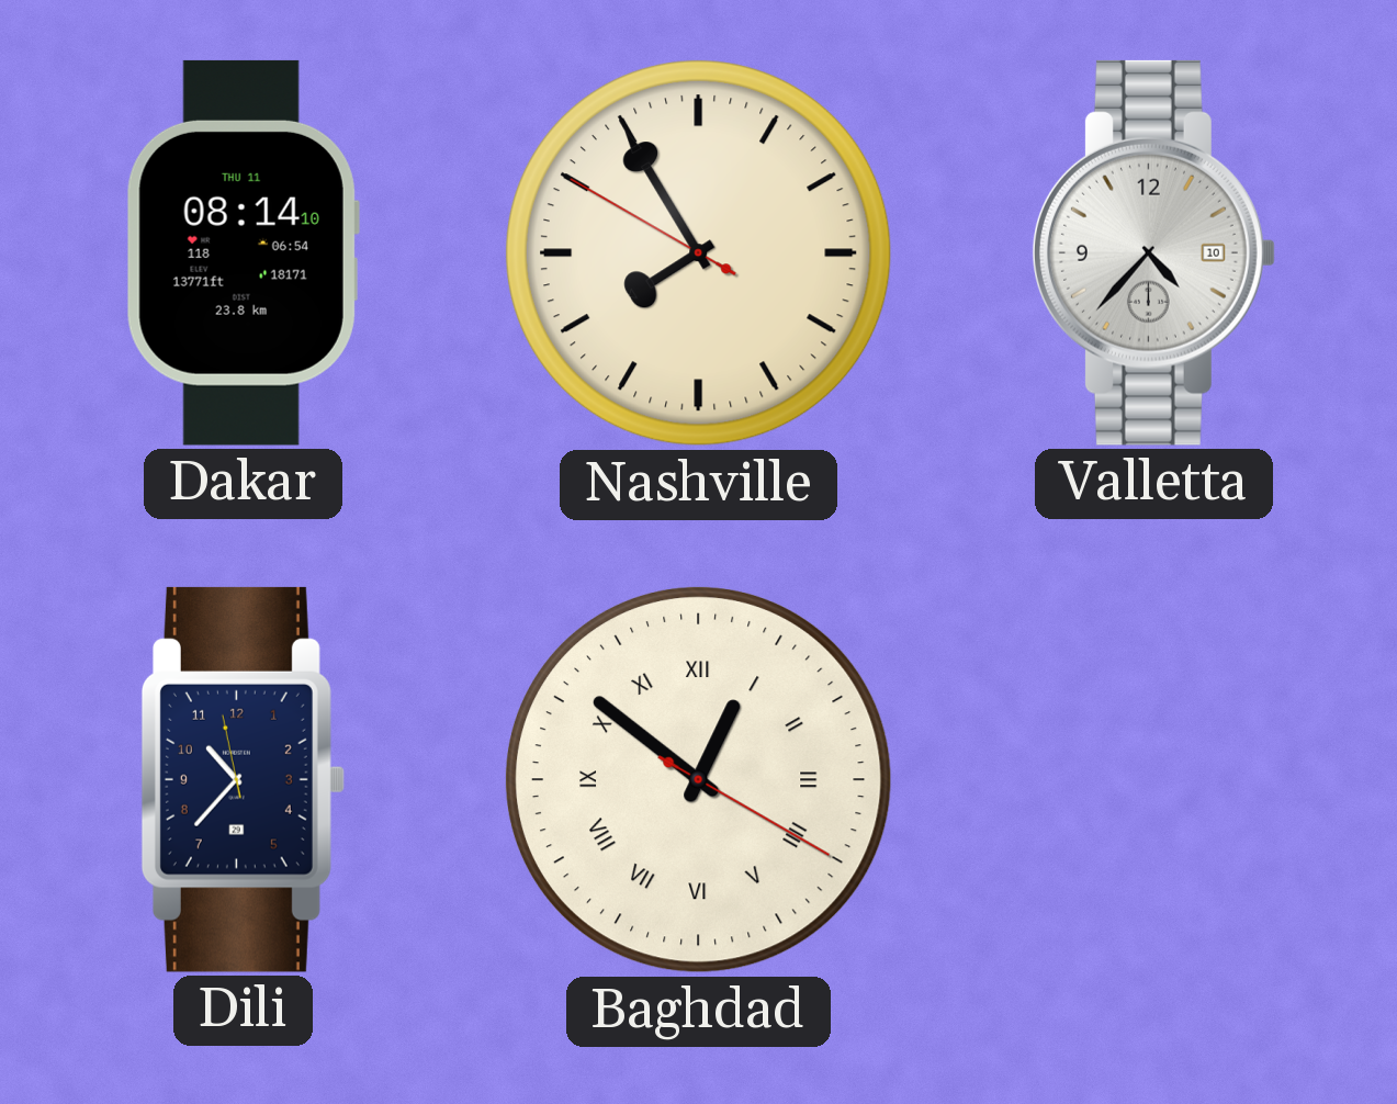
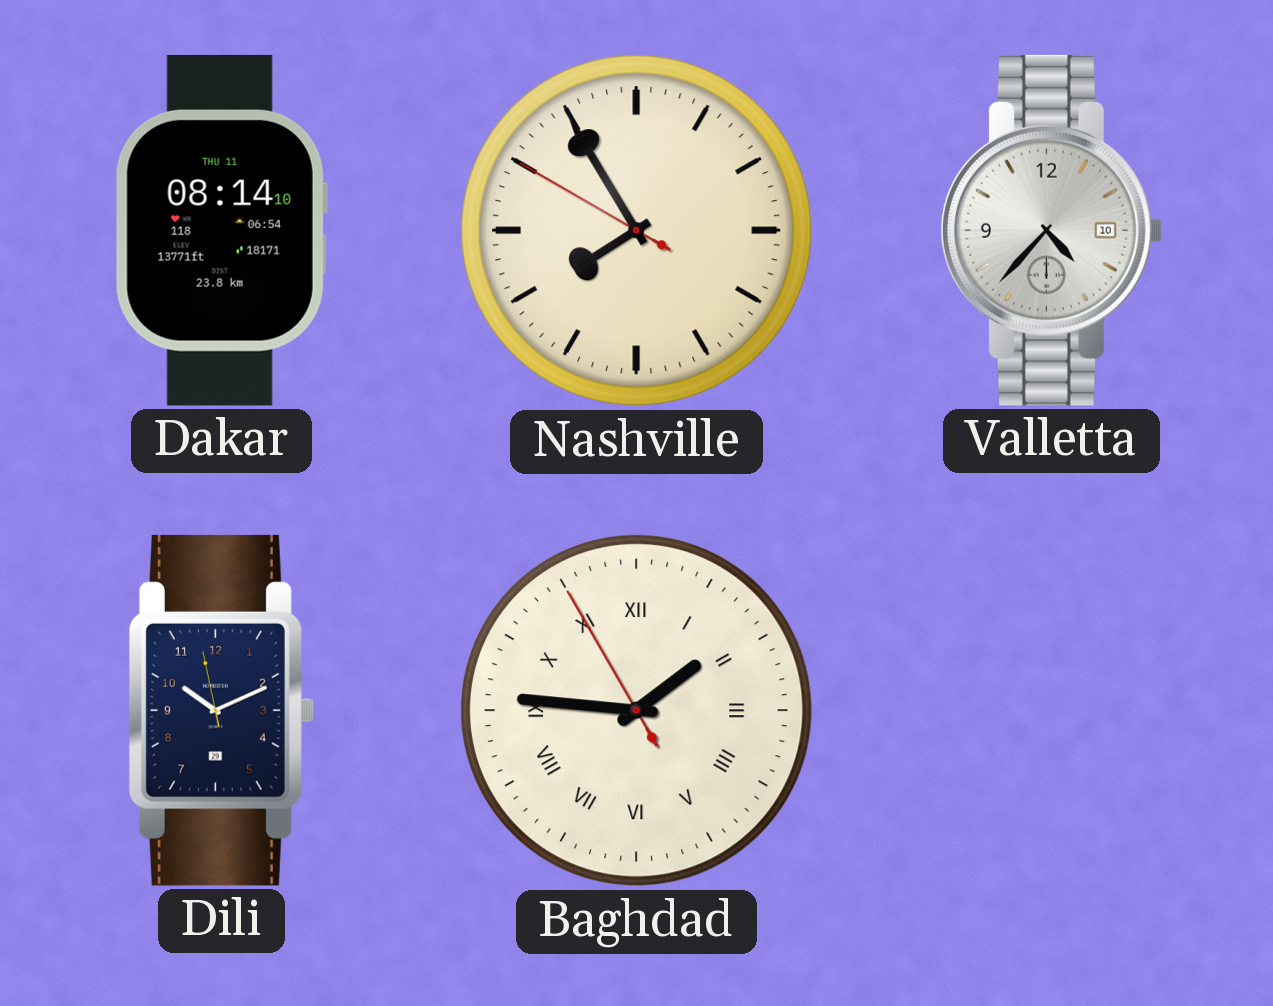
Dili: 10:36 -> 10:10 (221, 710)
Baghdad: 12:51 -> 1:45 (636, 710)
